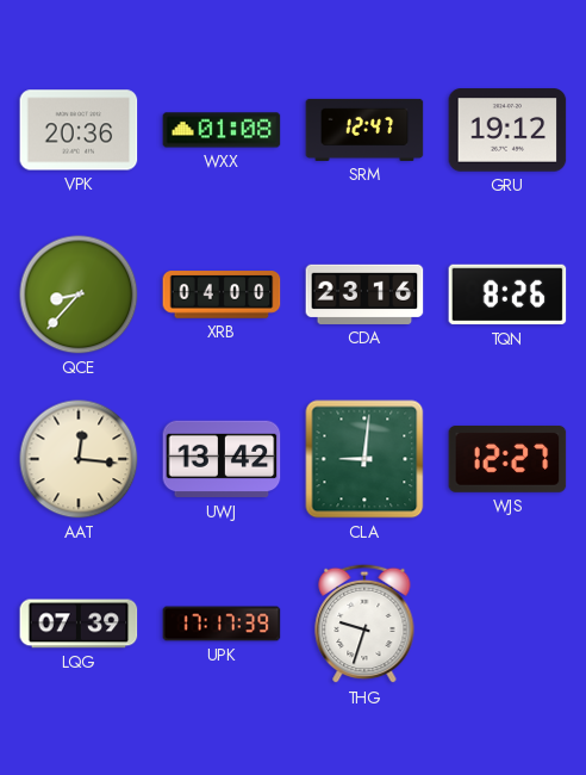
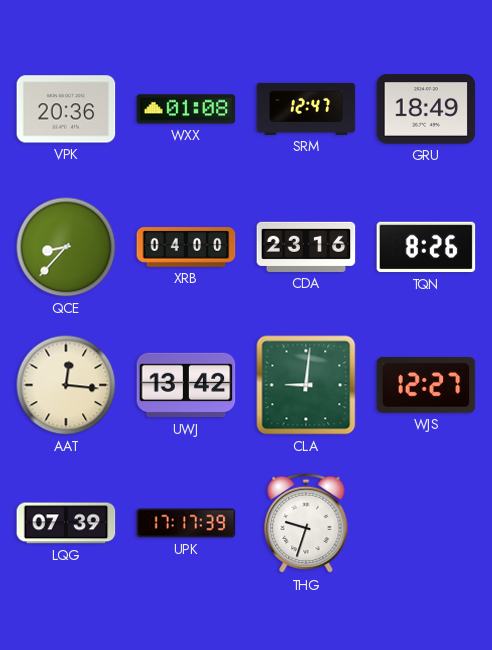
GRU: 19:12 -> 18:49 (426, 109)
